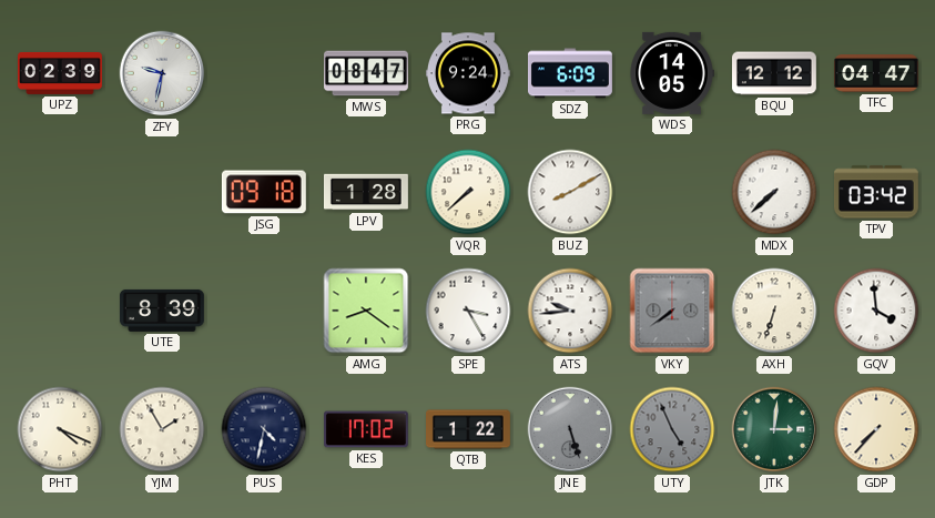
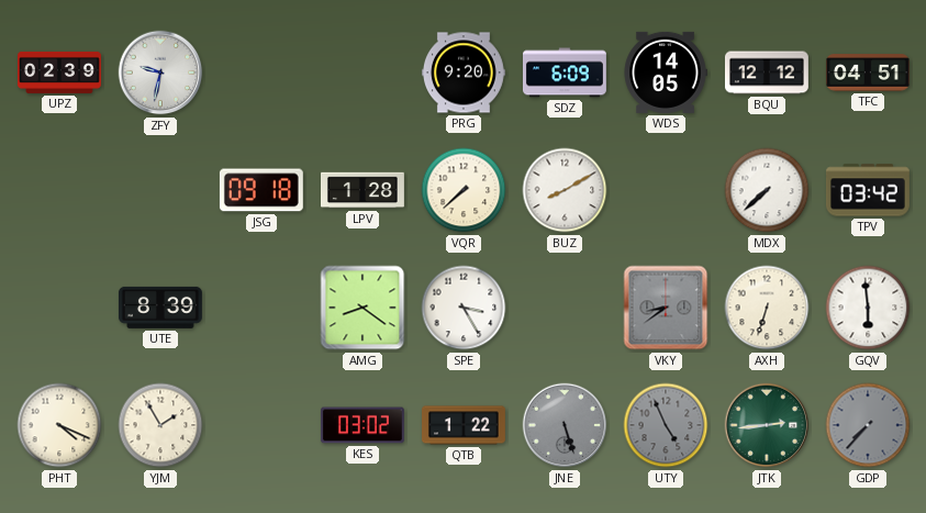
MWS: 08:47 -> none (367, 73)
PRG: 9:24 -> 9:20 (464, 73)
TFC: 04:47 -> 04:51 (868, 73)
ATS: 9:44 -> none (570, 311)
VKY: 7:39 -> 8:39 (666, 308)
GQV: 3:59 -> 5:59 (868, 308)
PUS: 4:32 -> none (264, 429)
KES: 17:02 -> 03:02 (362, 425)
JTK: 3:01 -> 2:44 (767, 425)
GDP dial: cream -> grey (868, 425)
